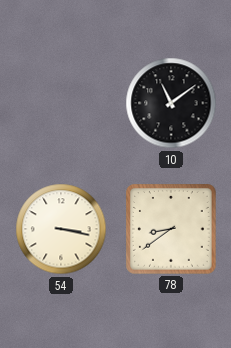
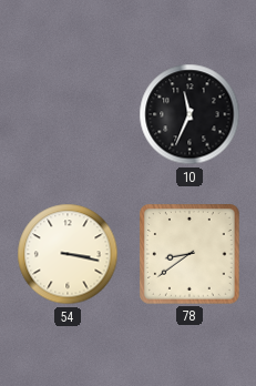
10: 11:09 -> 11:34 (190, 114)
